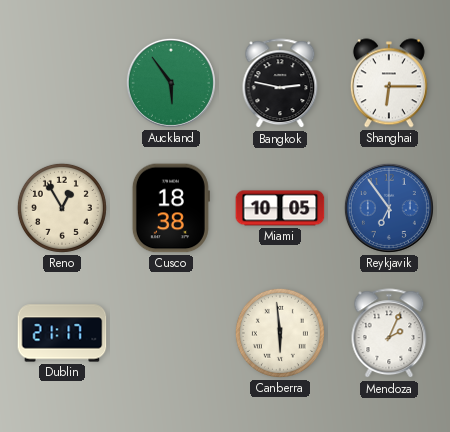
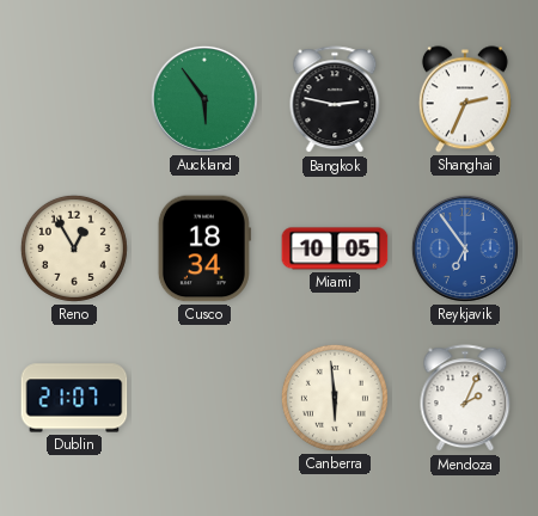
Shanghai: 6:15 -> 2:34 (465, 99)
Cusco: 18:38 -> 18:34 (204, 248)
Dublin: 21:17 -> 21:07 (74, 398)
